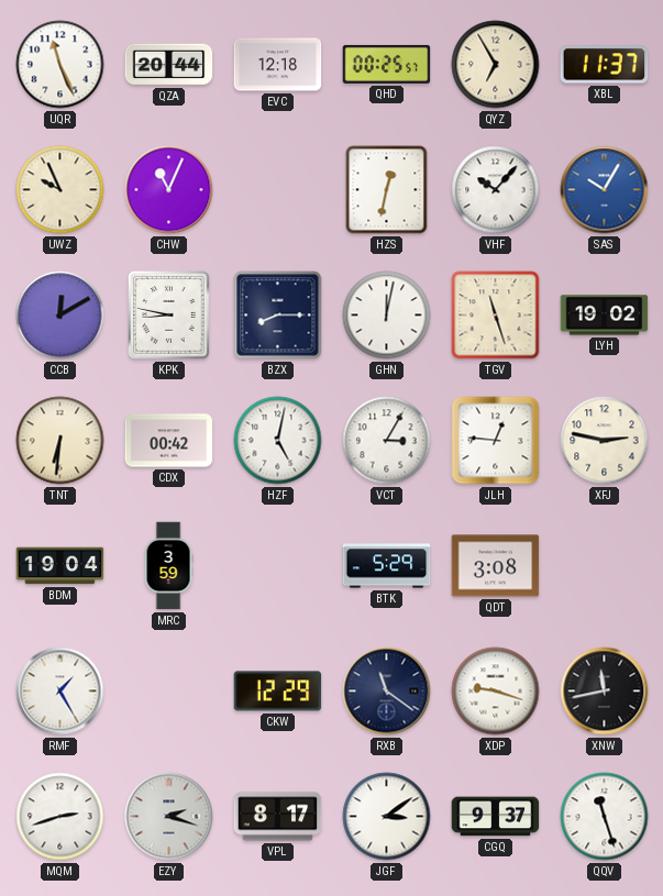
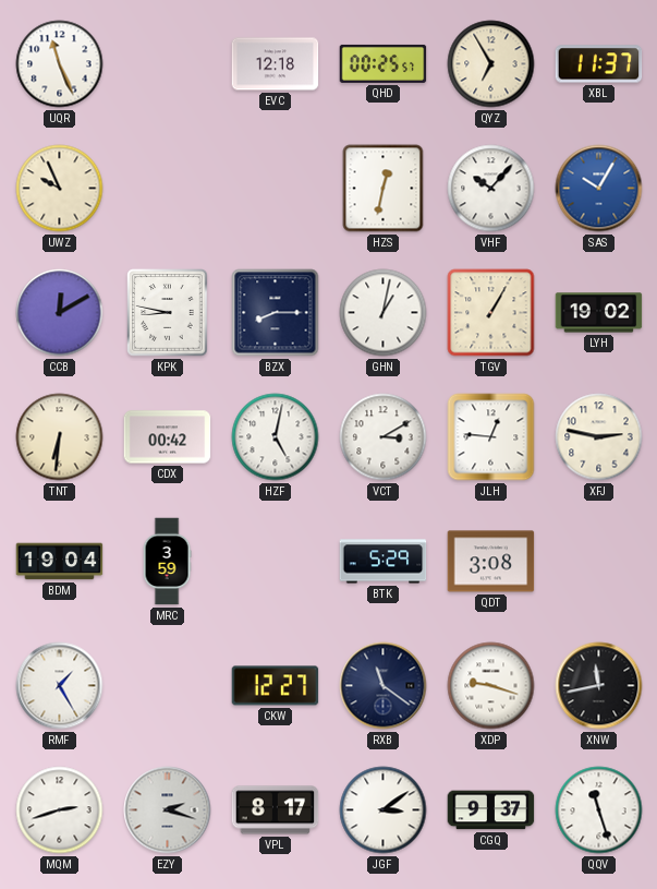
QZA: 20:44 -> none (169, 65)
CHW: 11:04 -> none (169, 190)
GHN: 12:02 -> 1:02 (384, 313)
TGV: 11:27 -> 1:05 (491, 313)
VCT: 3:05 -> 3:10 (384, 437)
CKW: 12:29 -> 12:27 (276, 686)
